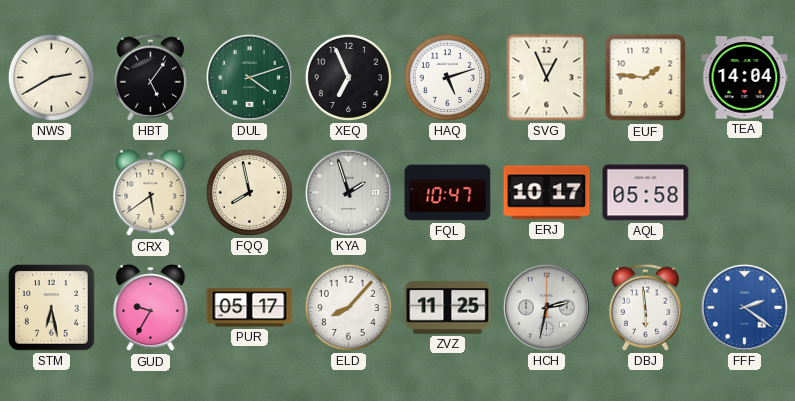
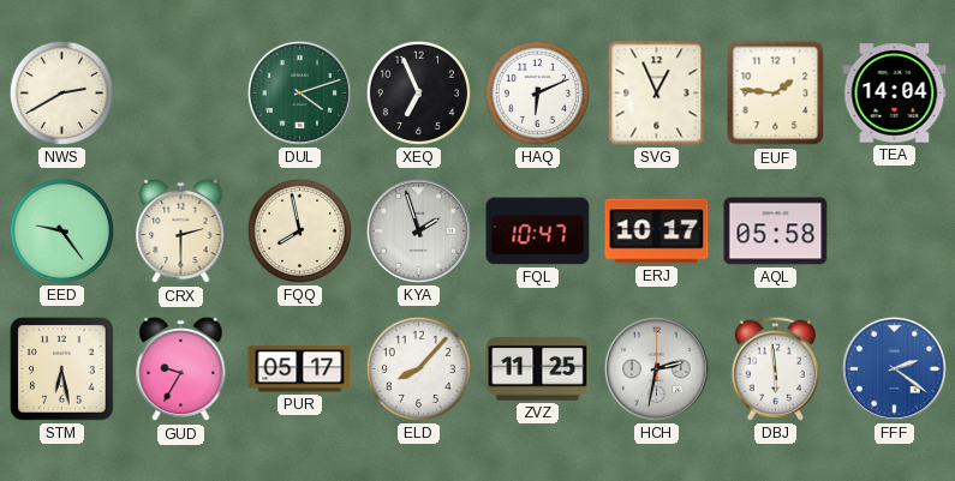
HBT: 5:06 -> none (150, 77)
HAQ: 5:12 -> 6:11 (537, 92)
EED: none -> 9:24 (61, 230)
CRX: 5:39 -> 2:30 (181, 232)
